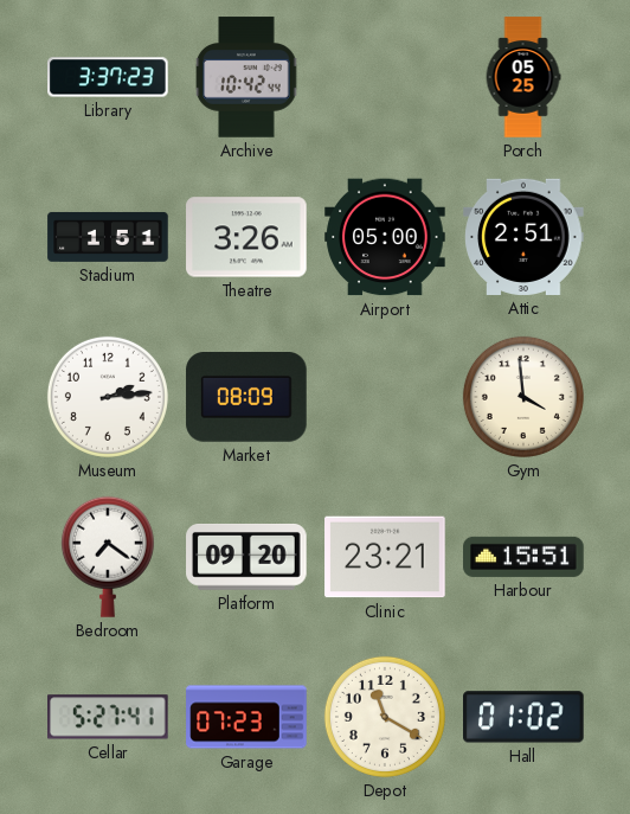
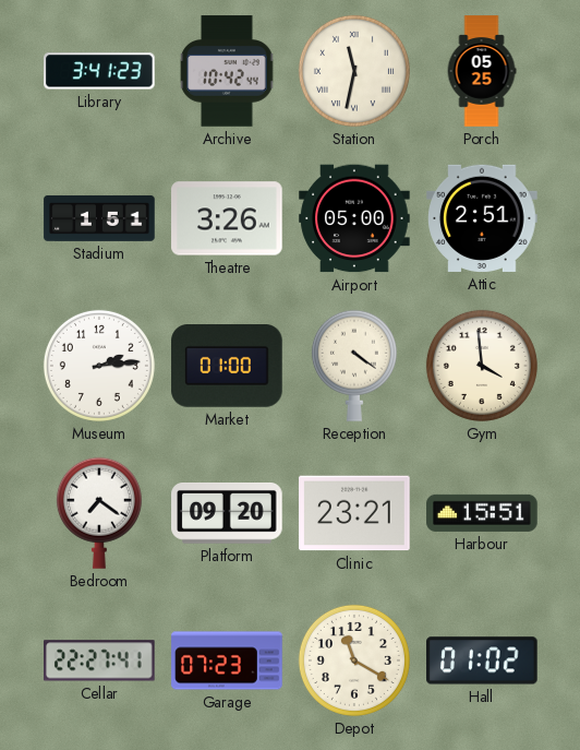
Library: 3:37 -> 3:41 (99, 71)
Station: none -> 11:32 (354, 71)
Market: 08:09 -> 01:00 (227, 367)
Reception: none -> 4:21 (354, 366)
Cellar: 5:27 -> 22:27 (100, 660)
